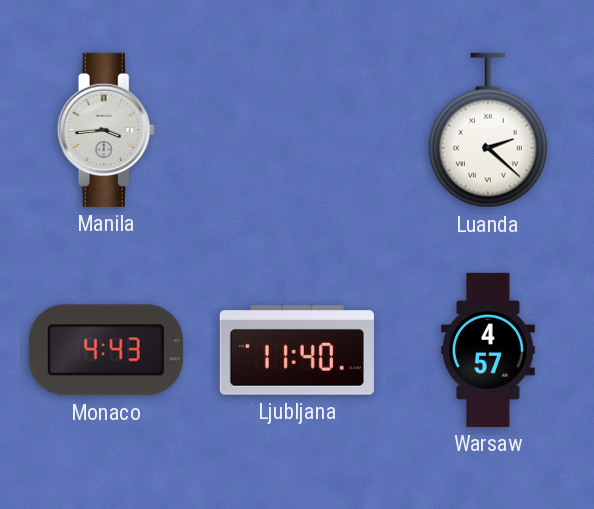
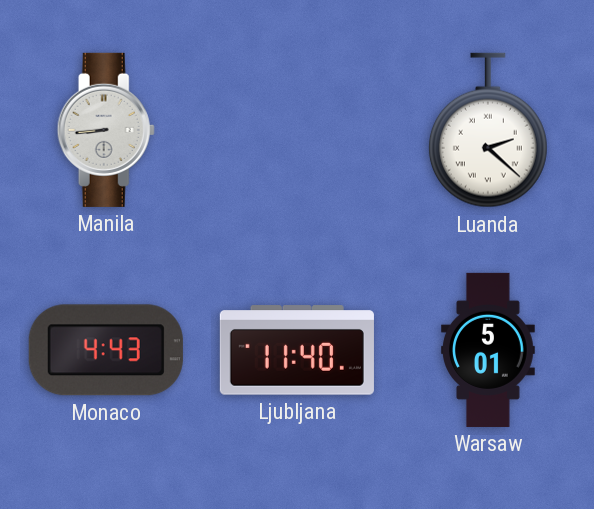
Manila: 3:44 -> 8:44 (106, 130)
Warsaw: 4:57 -> 5:01 (489, 350)
